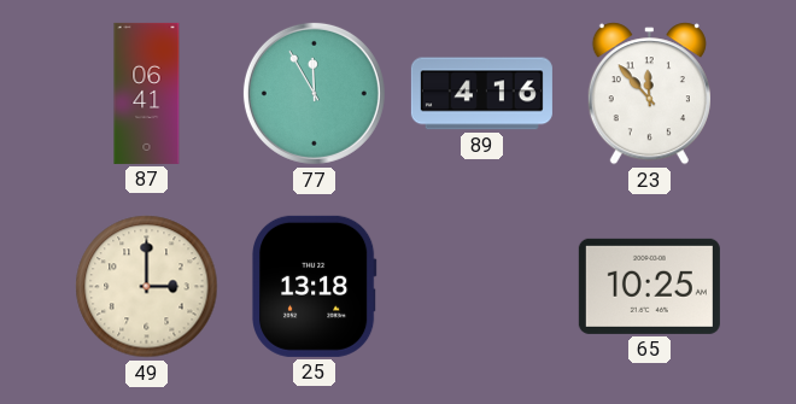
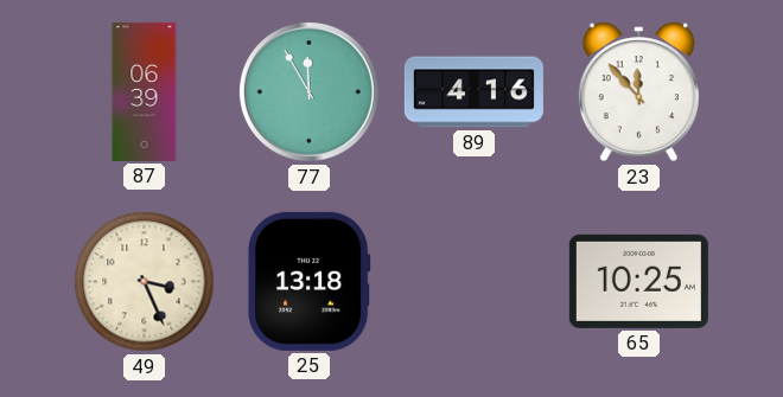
87: 06:41 -> 06:39 (145, 91)
49: 3:00 -> 3:26 (145, 282)
